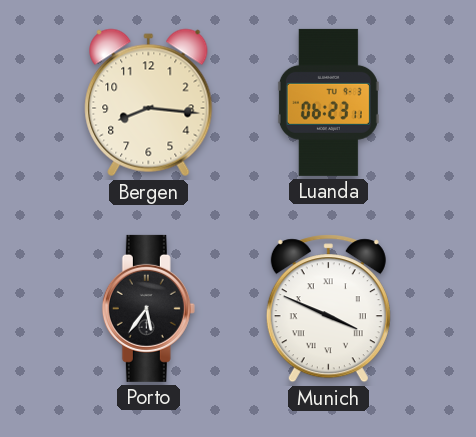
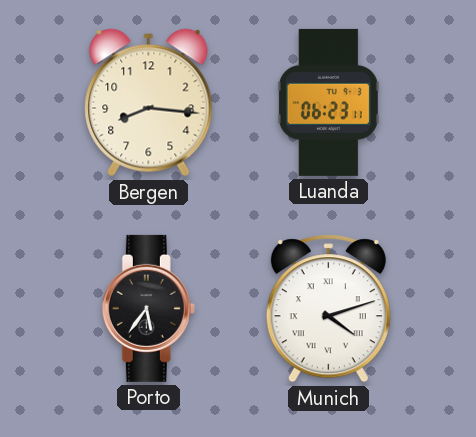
Munich: 3:49 -> 4:12 (328, 309)
